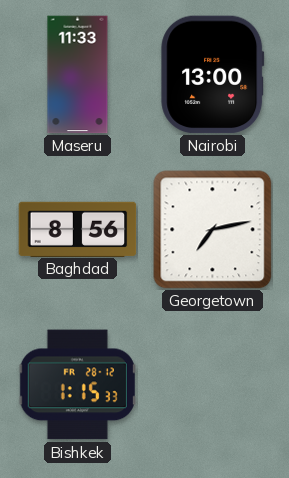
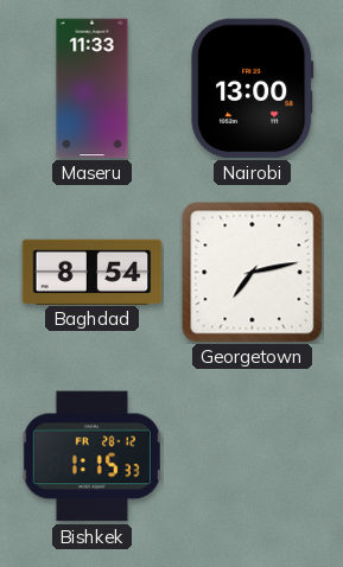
Baghdad: 8:56 -> 8:54 (93, 272)
